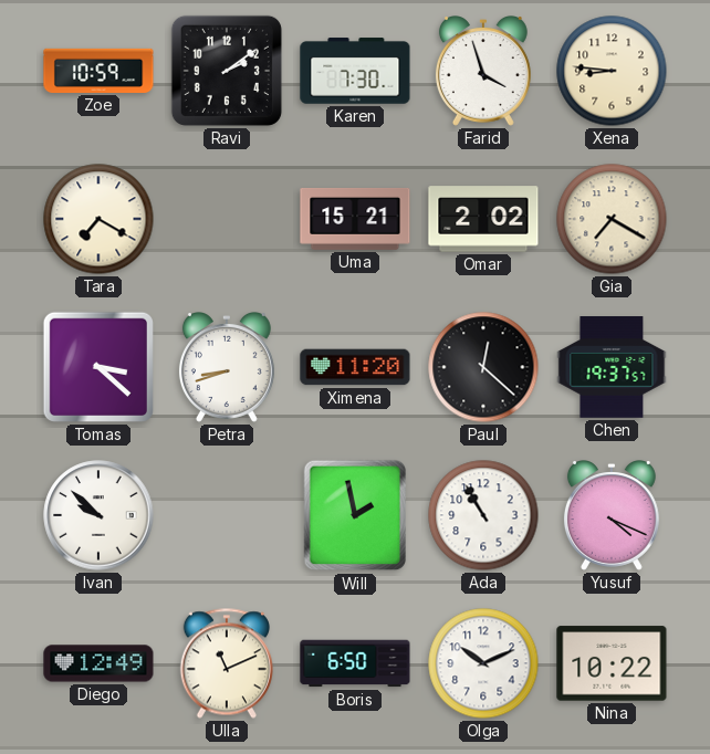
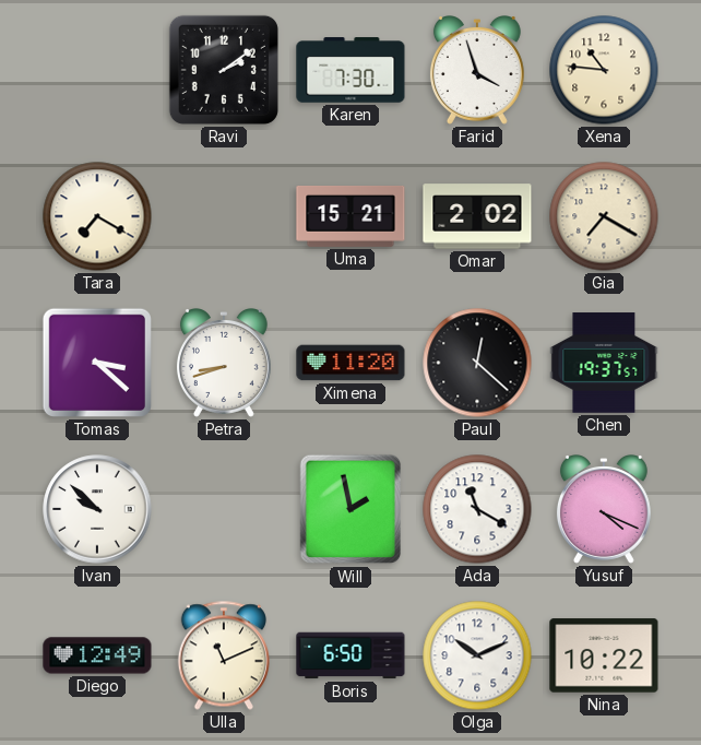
Zoe: 10:59 -> none (98, 71)
Xena: 8:46 -> 10:46 (604, 70)
Ada: 10:55 -> 11:20 (477, 509)
